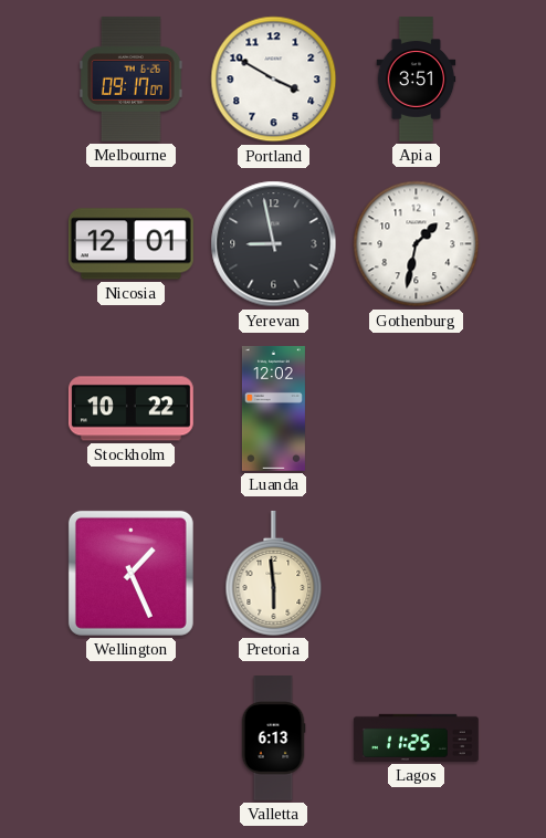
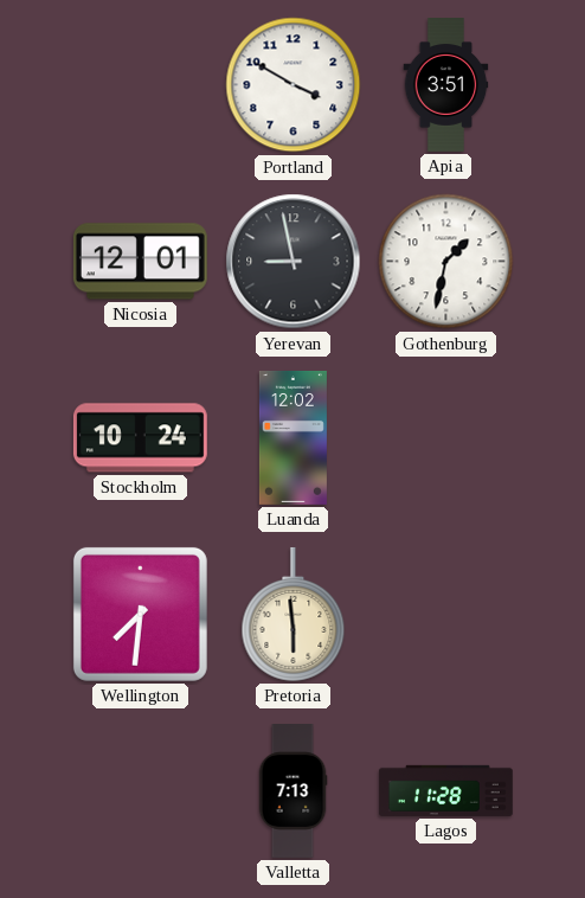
Melbourne: 09:17 -> none (132, 78)
Stockholm: 10:22 -> 10:24 (140, 438)
Wellington: 1:26 -> 7:31 (140, 614)
Valletta: 6:13 -> 7:13 (292, 791)
Lagos: 11:25 -> 11:28 (445, 790)
